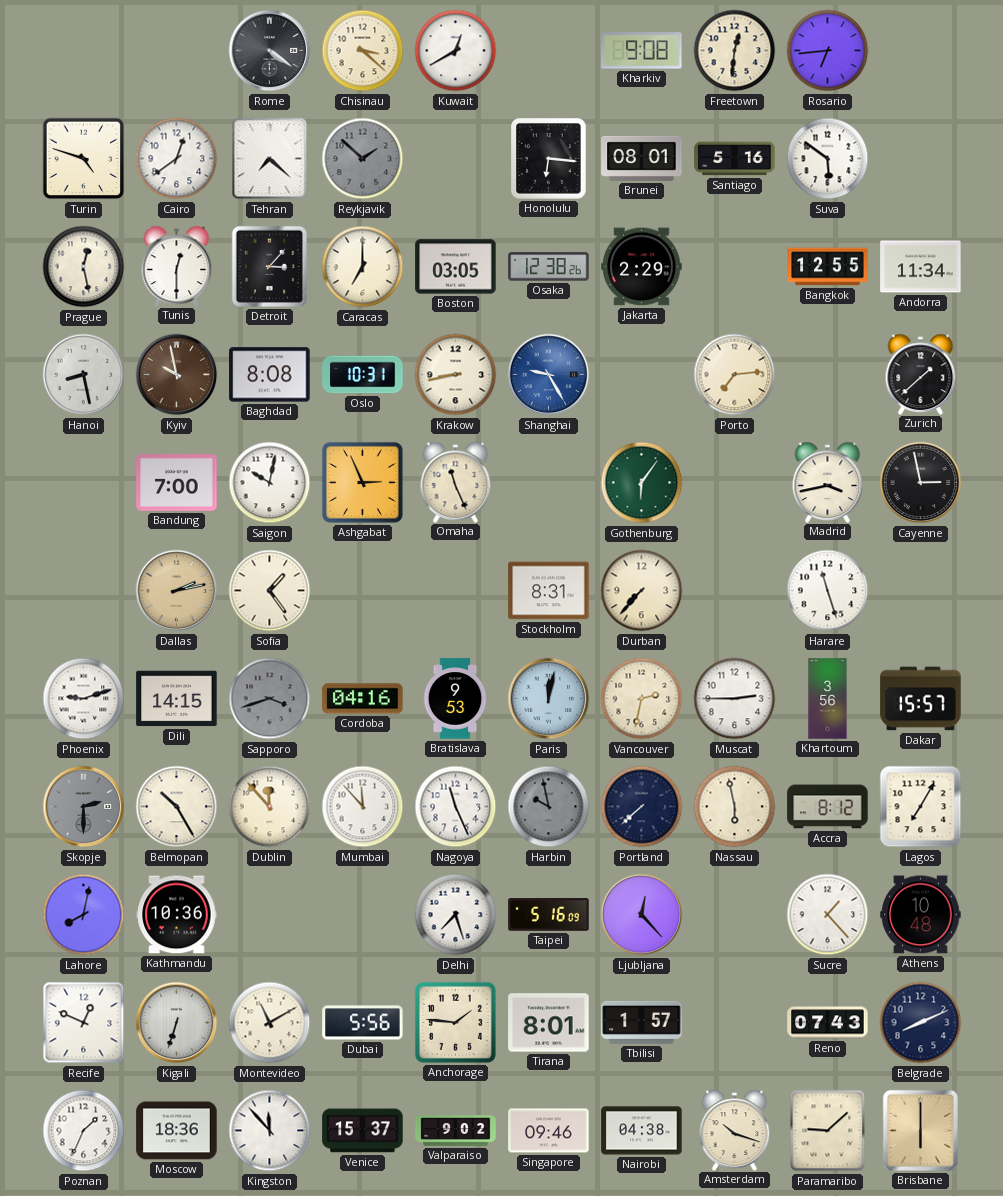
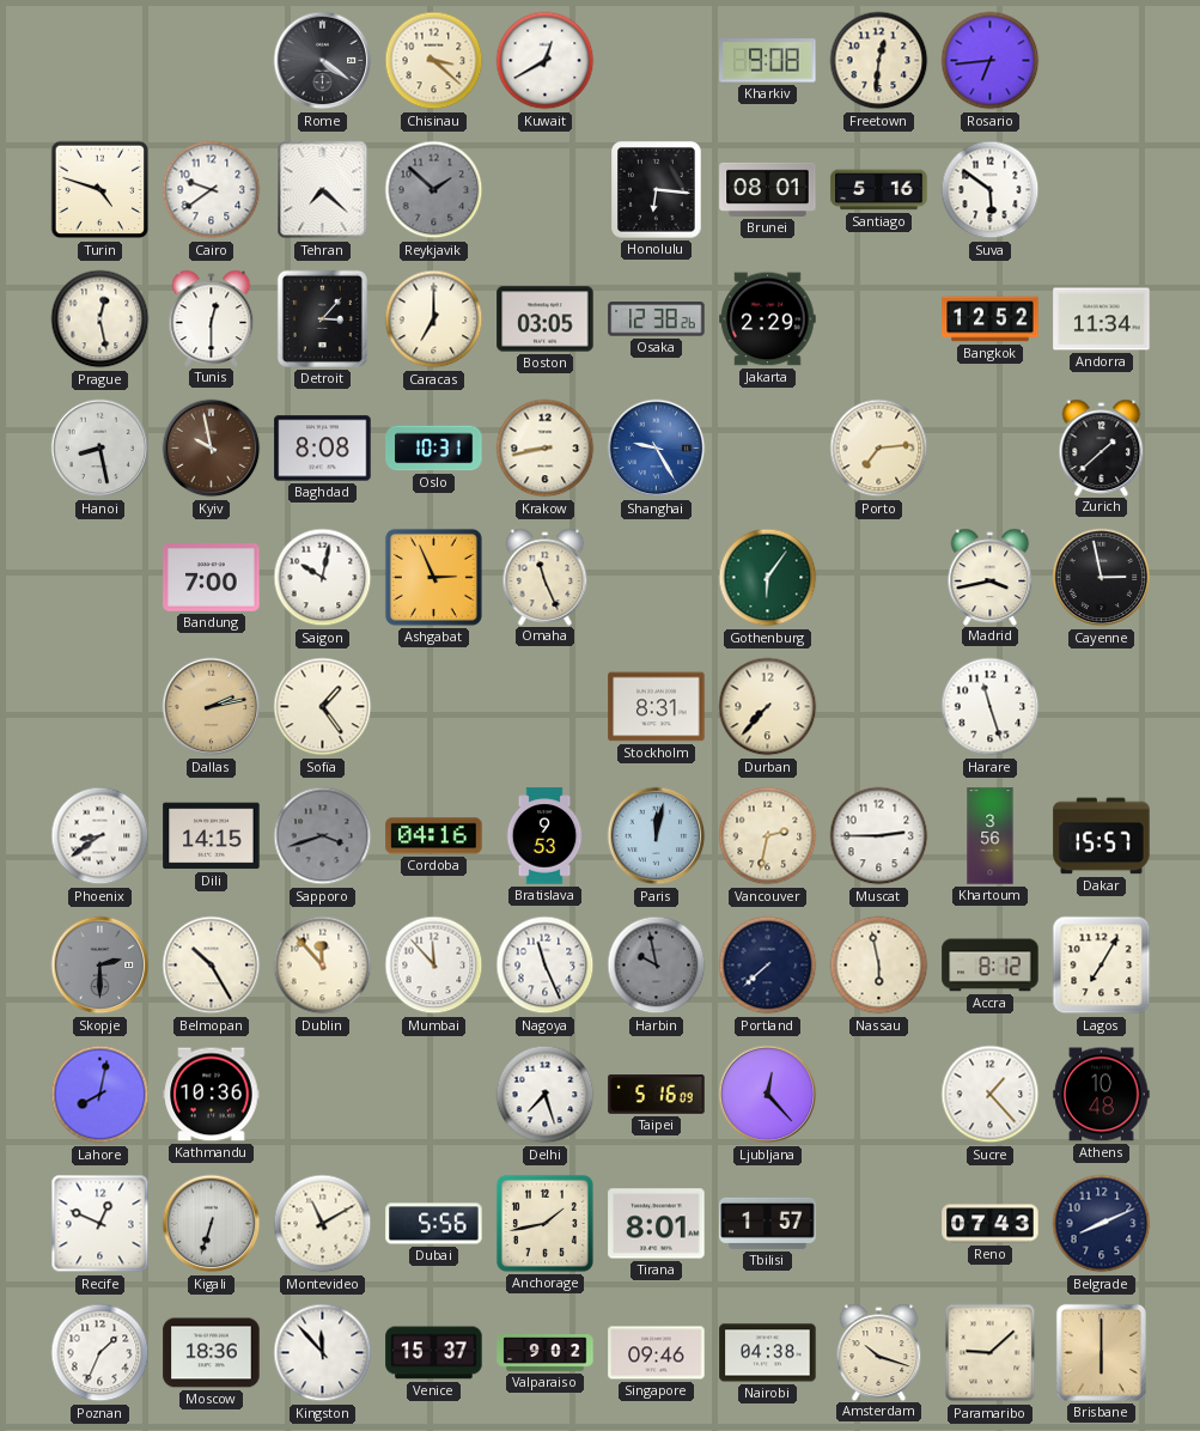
Cairo: 12:39 -> 9:39 (212, 190)
Bangkok: 12:55 -> 12:52 (991, 319)
Phoenix: 9:12 -> 8:39 (100, 836)
Anchorage: 1:46 -> 1:43 (544, 1223)
